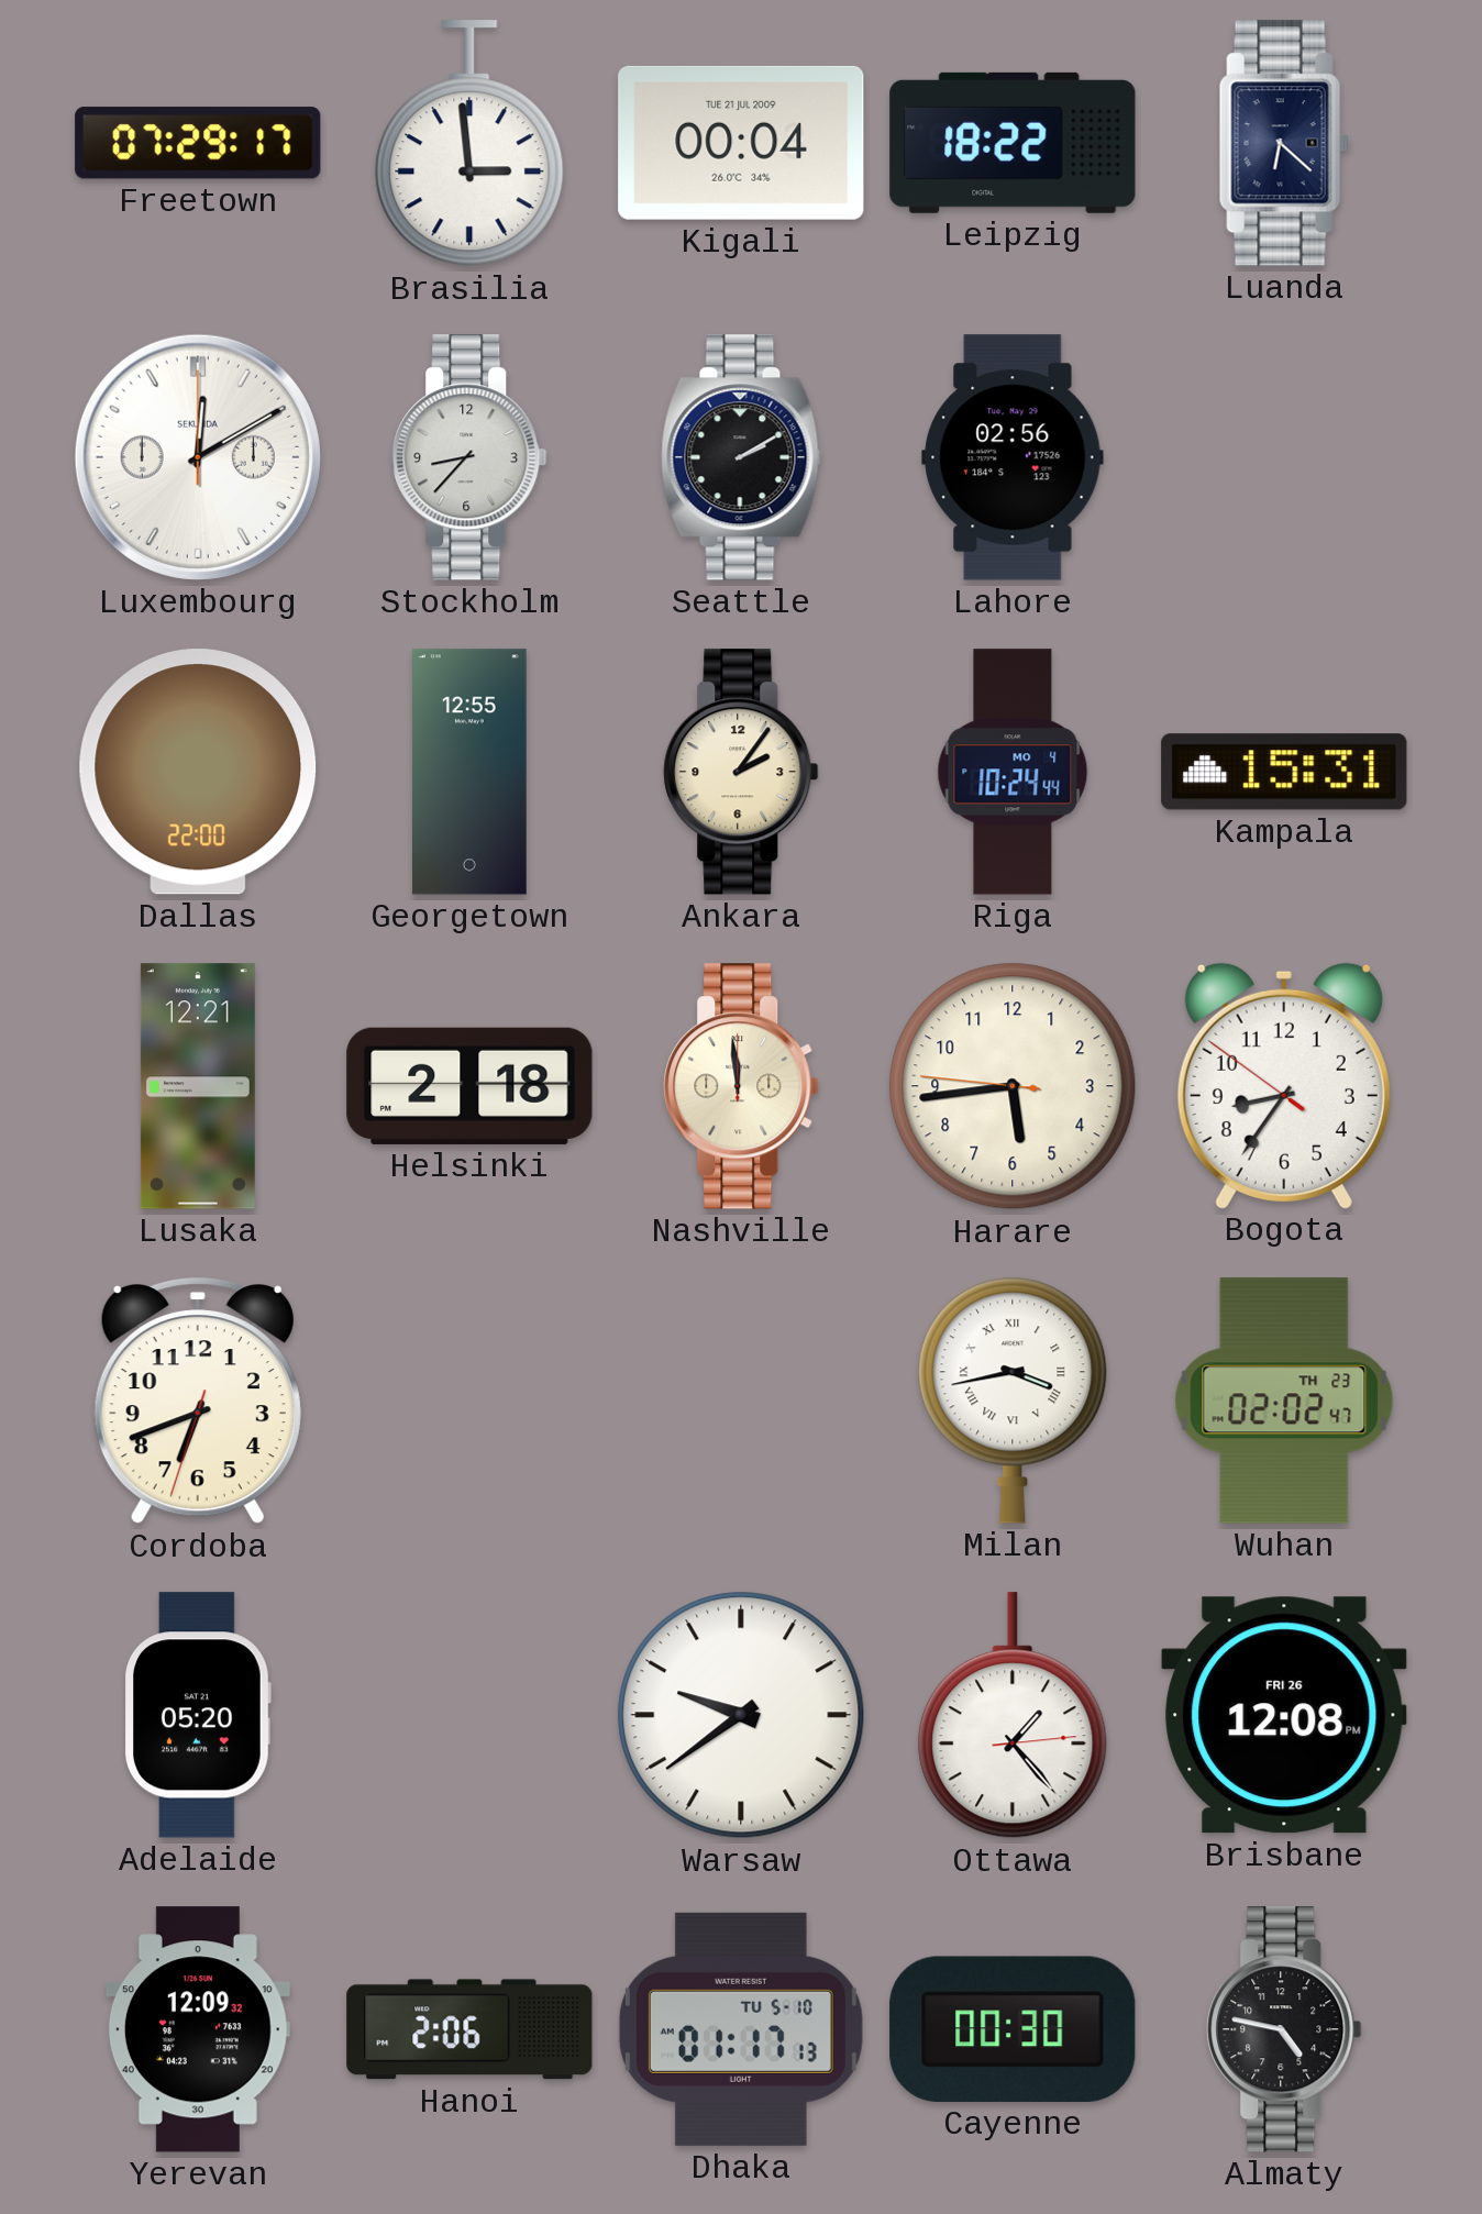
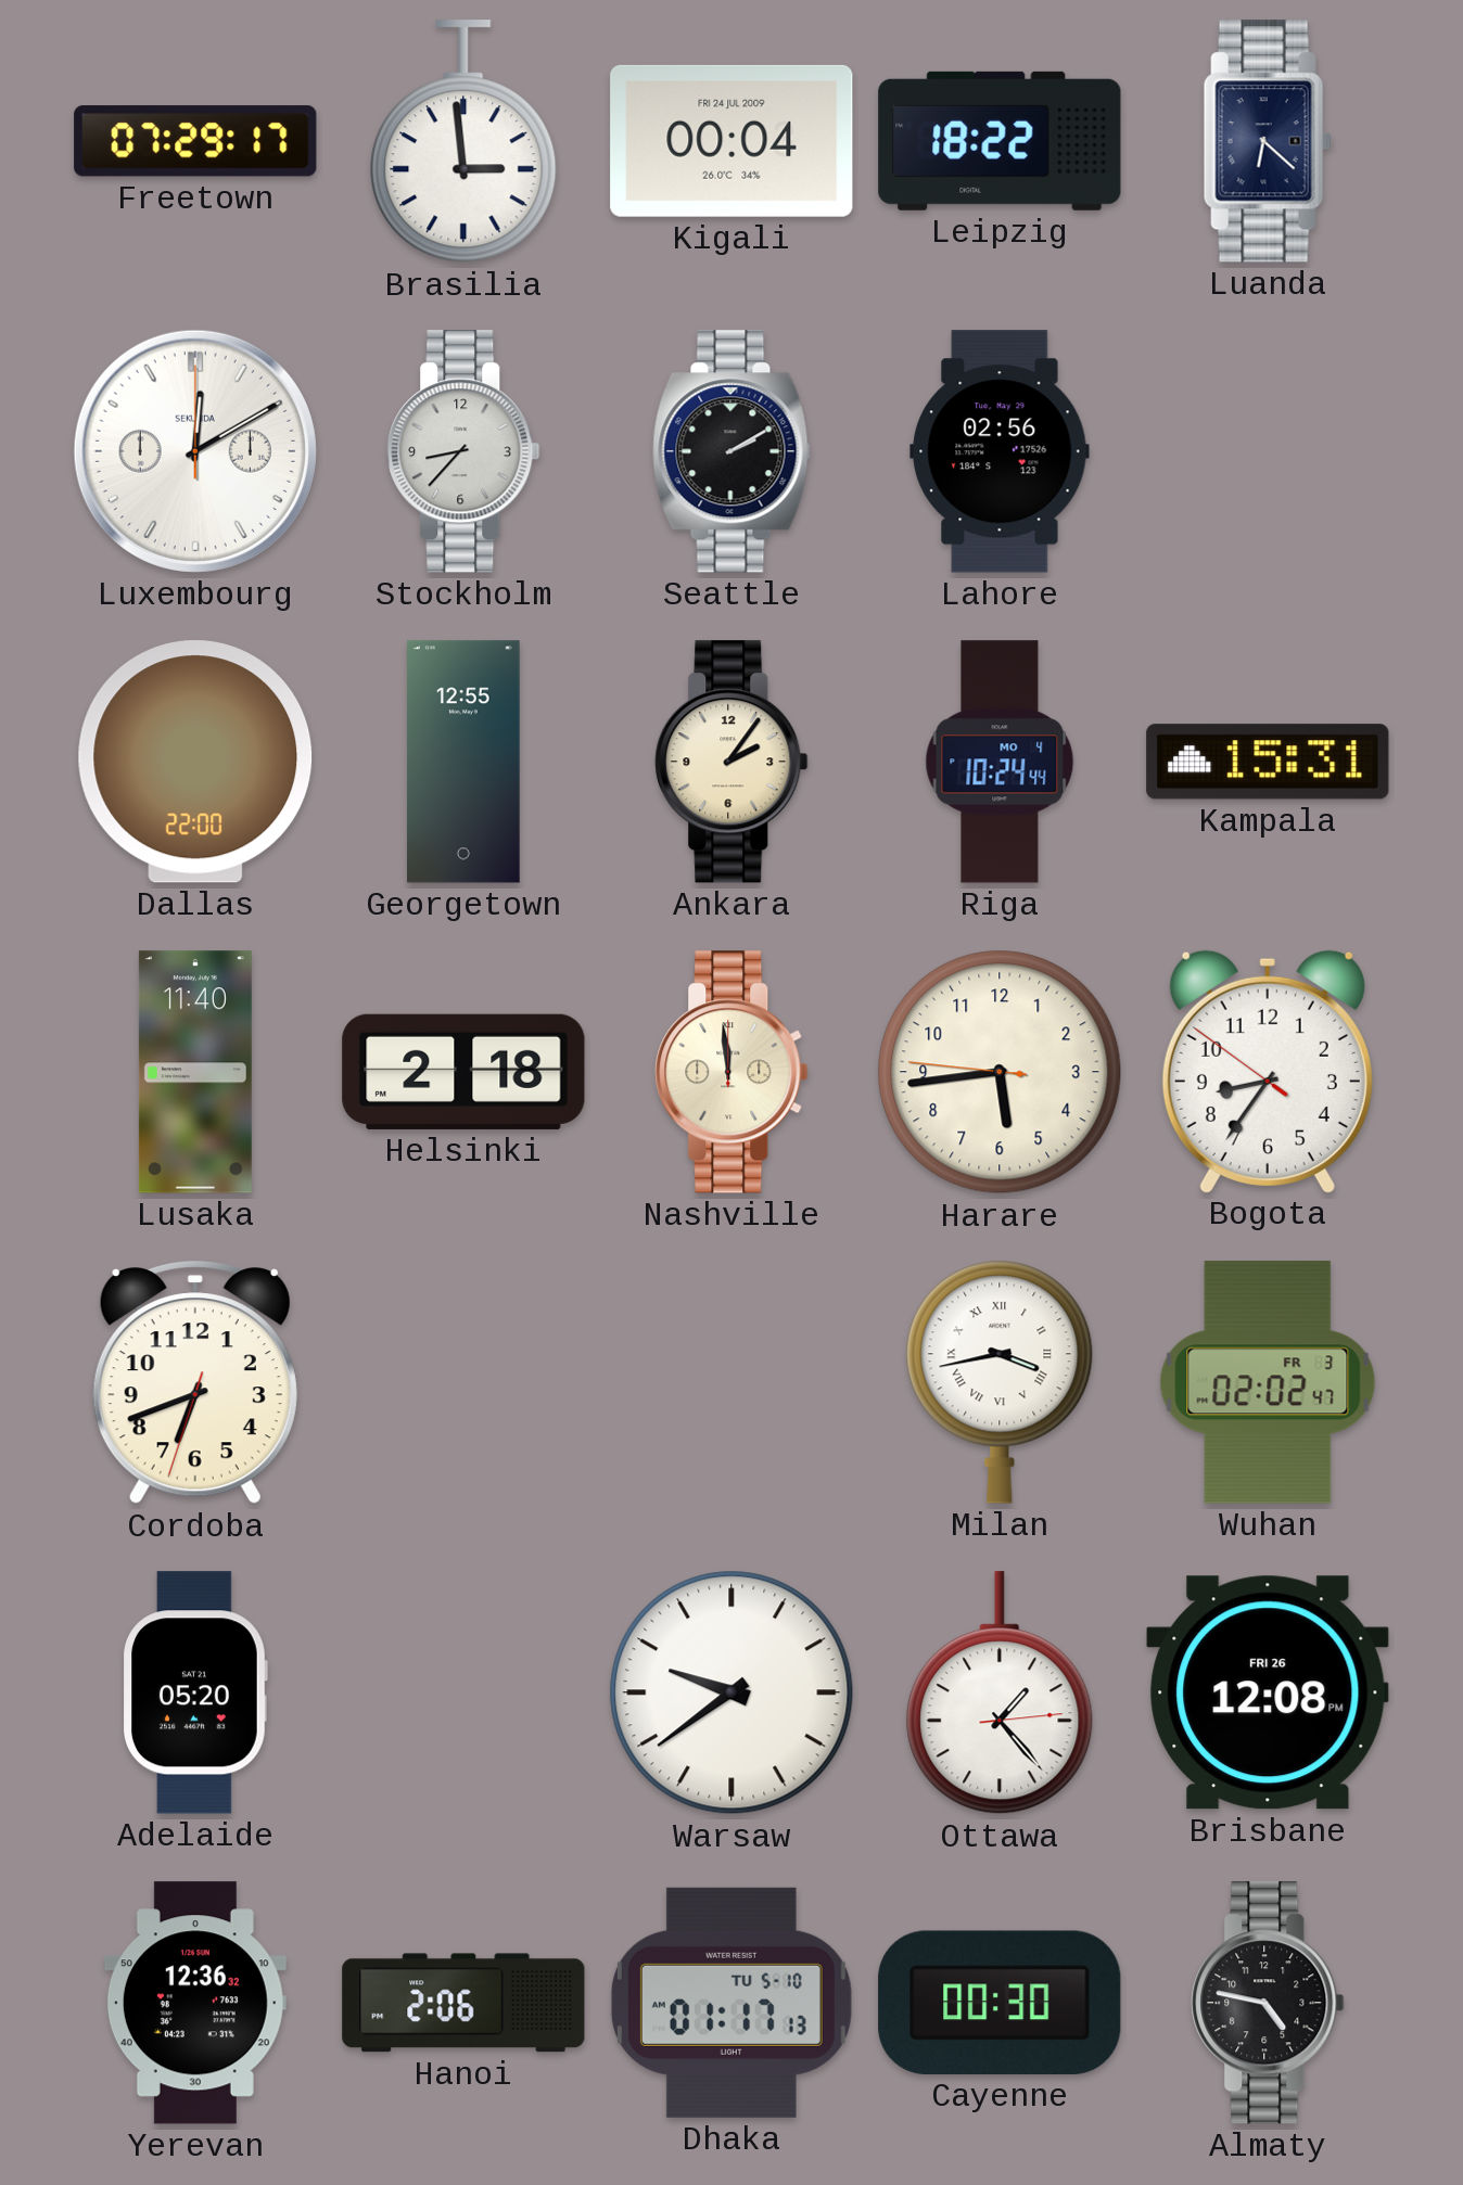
Kigali date: TUE 21 JUL 2009 -> FRI 24 JUL 2009 (731, 141)
Lusaka: 12:21 -> 11:40 (195, 1072)
Wuhan date: TH 23 -> FR 3 (1268, 1382)
Yerevan: 12:09 -> 12:36 (195, 2003)
